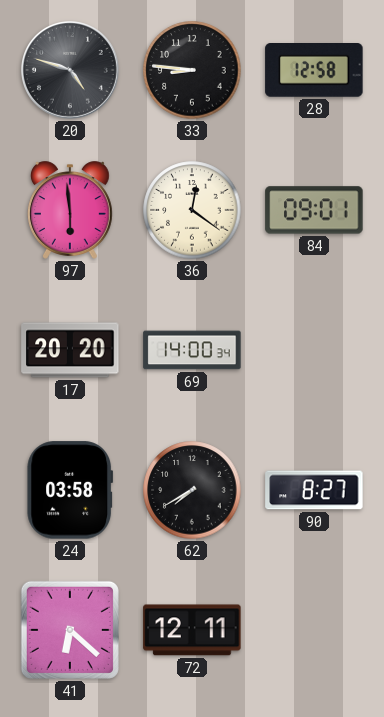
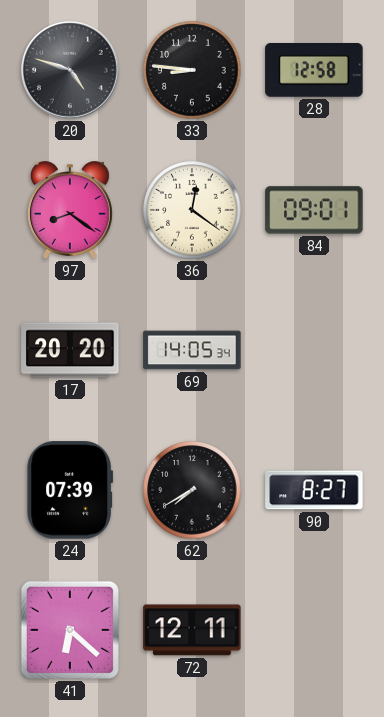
97: 5:59 -> 8:21 (70, 210)
69: 14:00 -> 14:05 (192, 350)
24: 03:58 -> 07:39 (70, 490)
